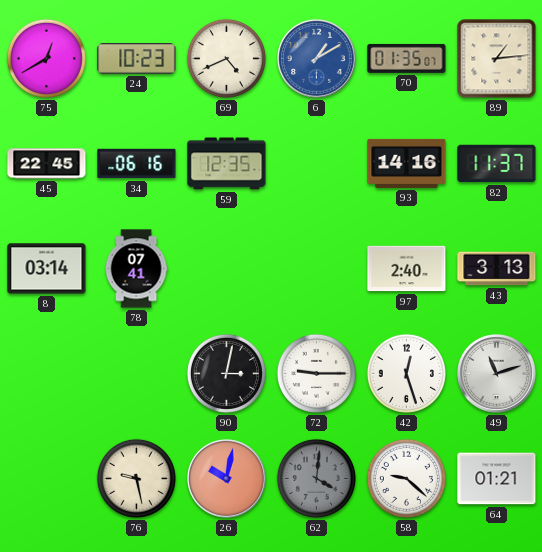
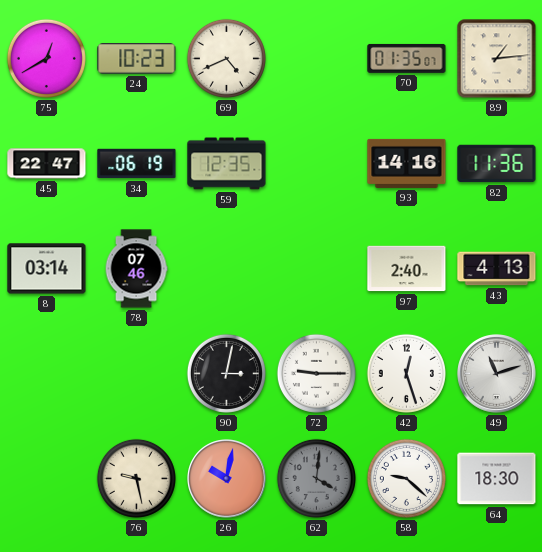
6: 1:10 -> none (317, 59)
45: 22:45 -> 22:47 (47, 164)
34: 06:16 -> 06:19 (137, 164)
82: 11:37 -> 11:36 (497, 164)
78: 07:41 -> 07:46 (136, 269)
43: 3:13 -> 4:13 (497, 269)
64: 01:21 -> 18:30 (497, 479)
